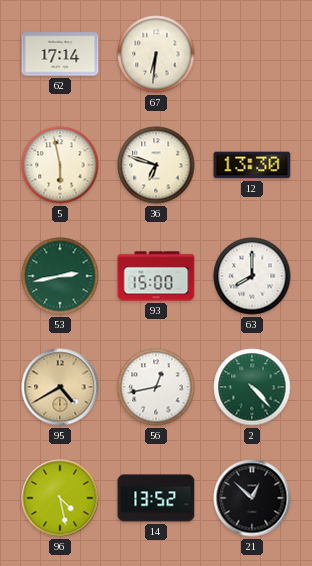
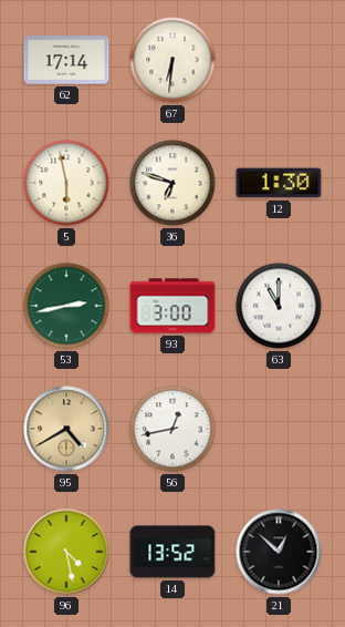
12: 13:30 -> 1:30 (279, 183)
93: 15:00 -> 3:00 (172, 306)
63: 8:00 -> 11:00 (279, 306)
2: 4:23 -> none (252, 387)
